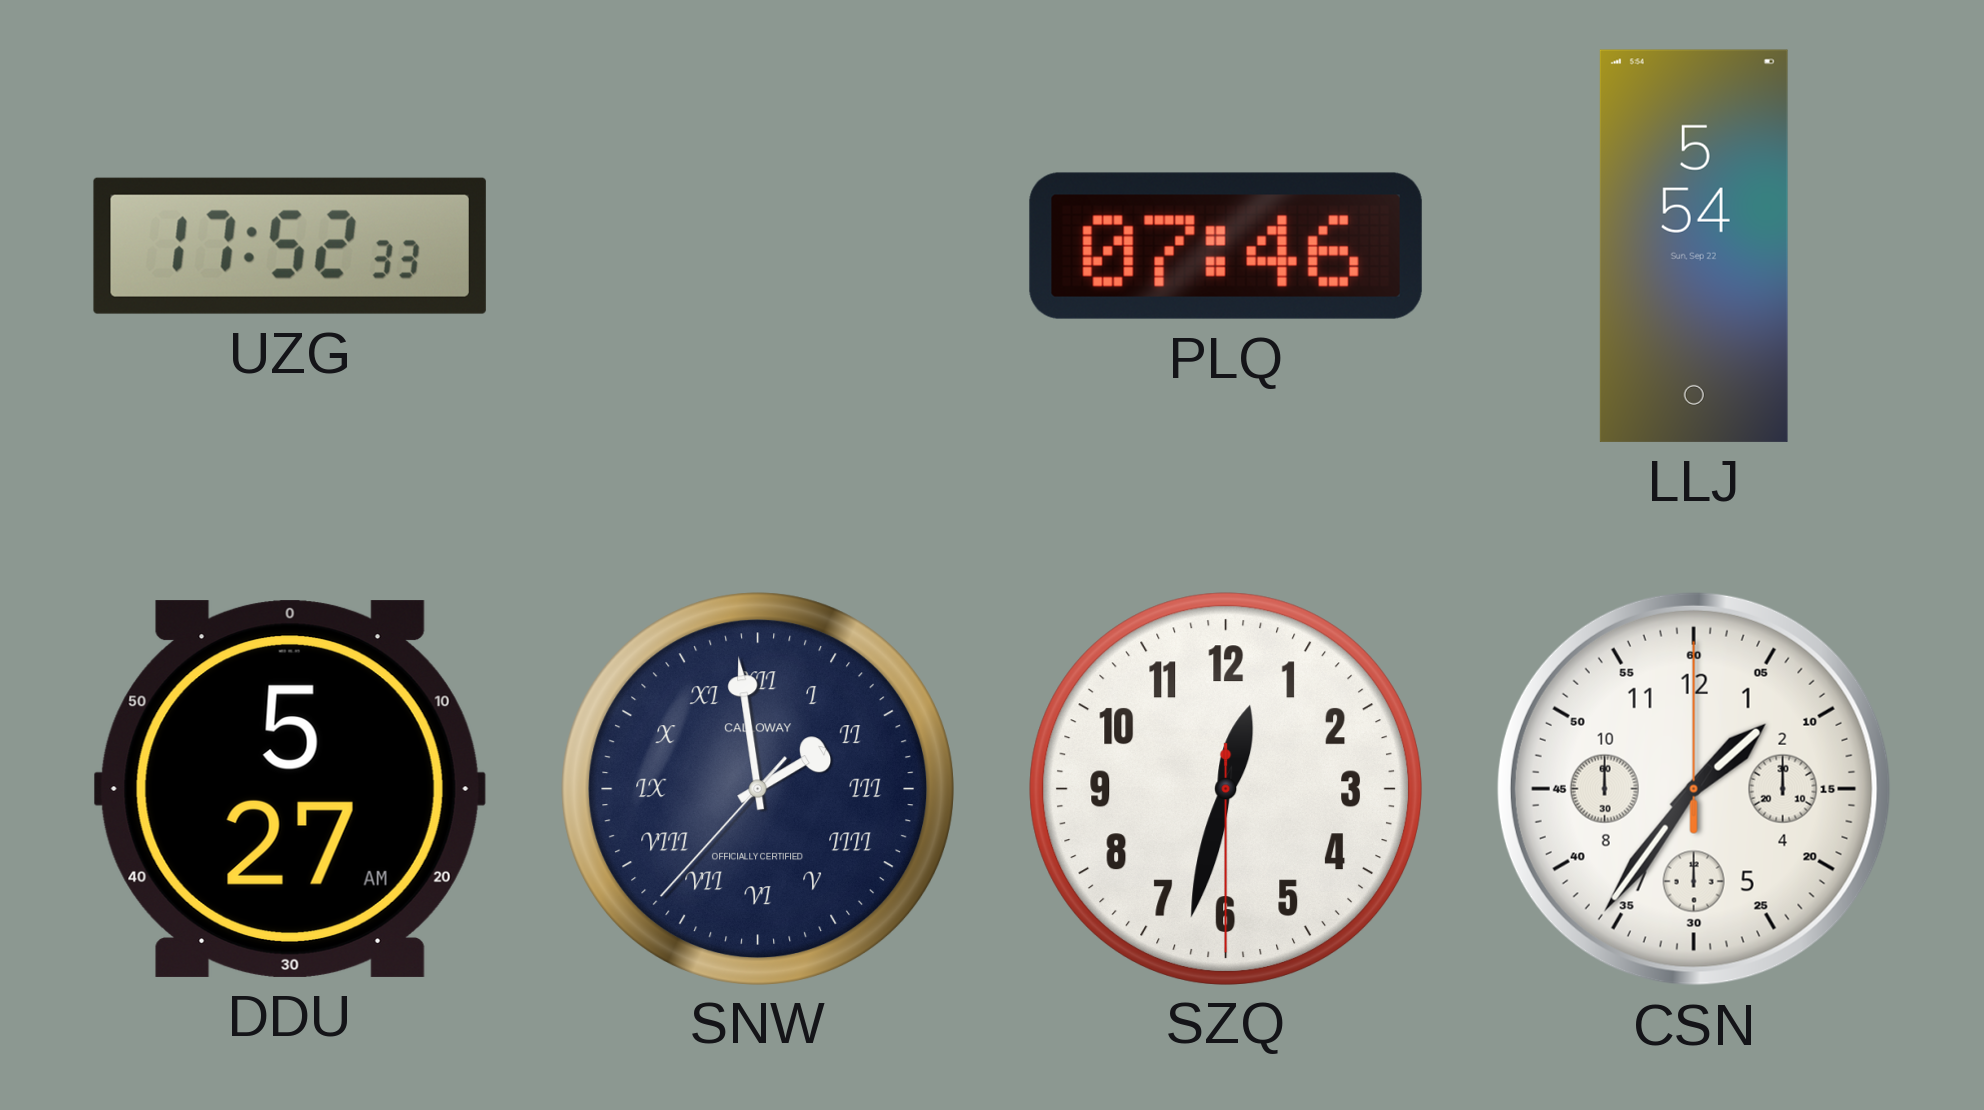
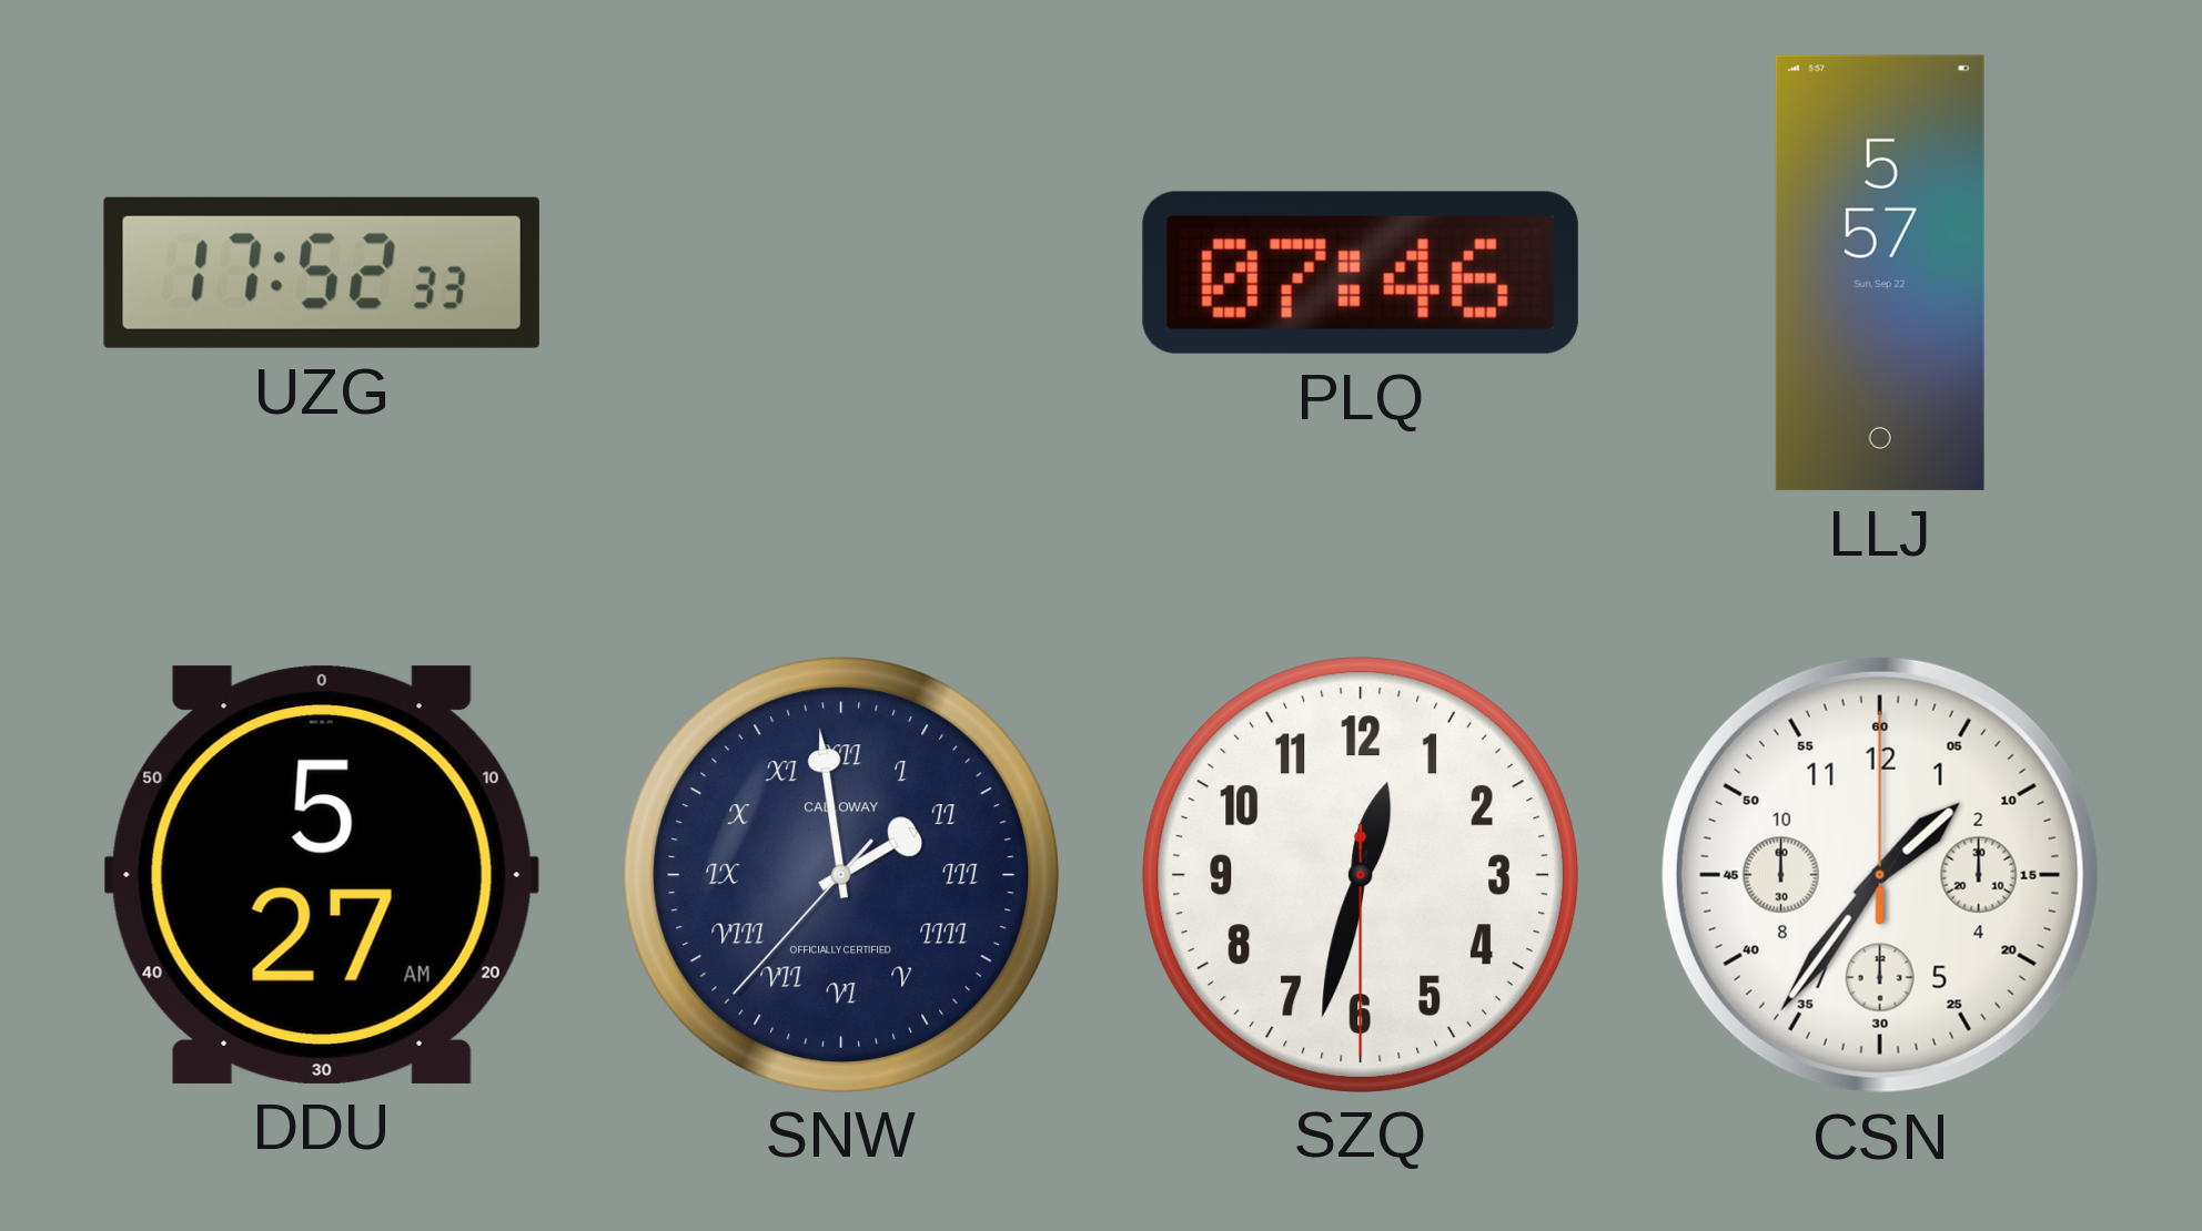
LLJ: 5:54 -> 5:57 (1880, 273)
